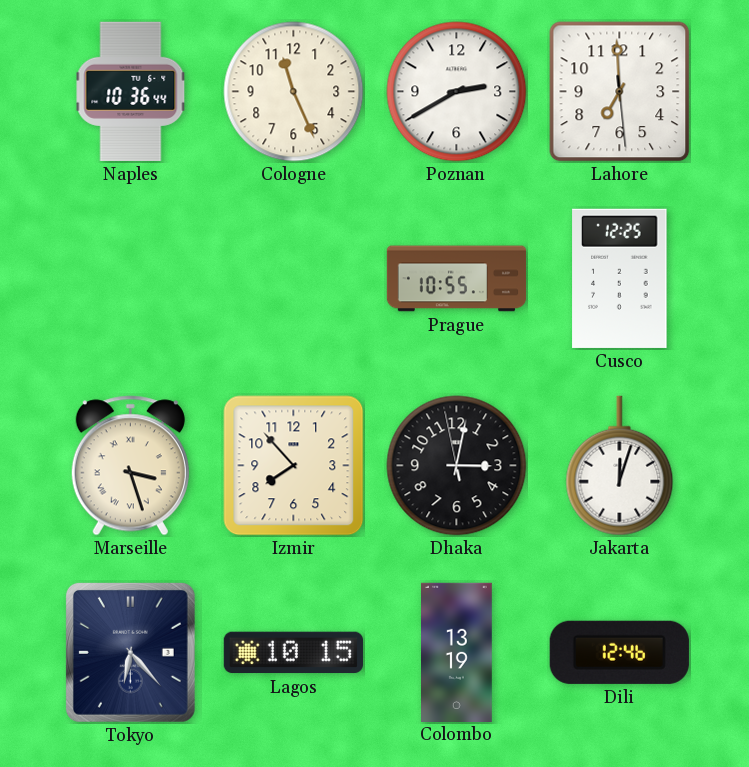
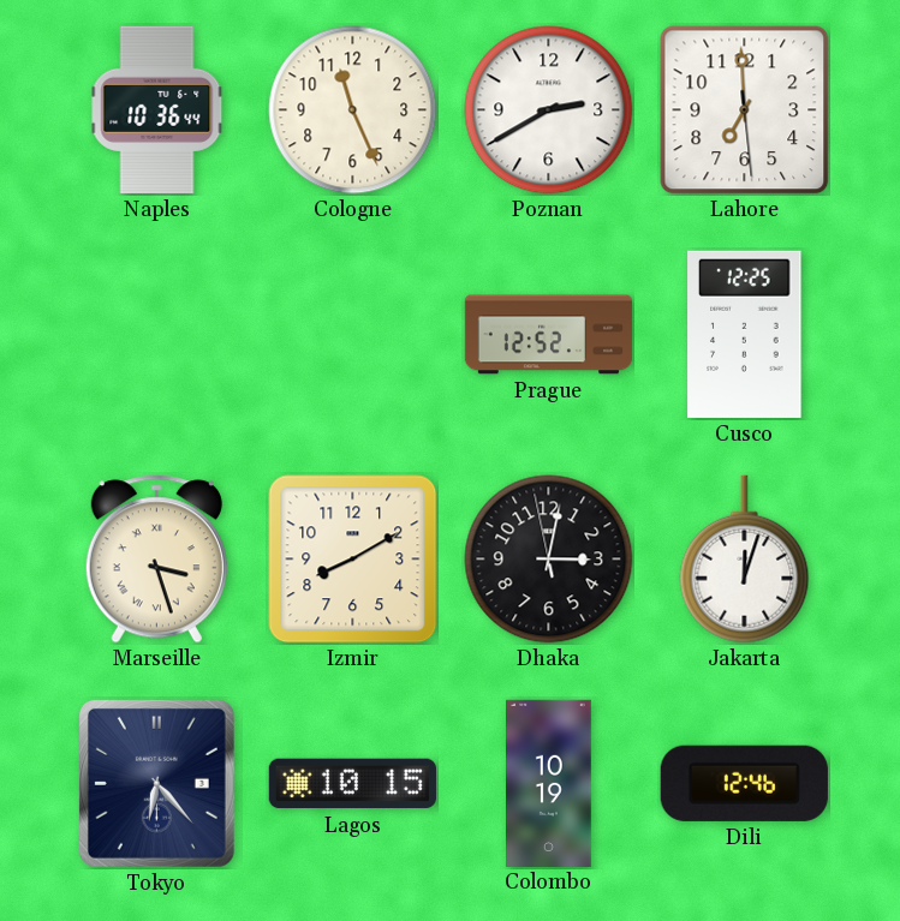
Prague: 10:55 -> 12:52 (549, 335)
Izmir: 7:53 -> 8:10 (353, 560)
Colombo: 13:19 -> 10:19 (549, 783)
